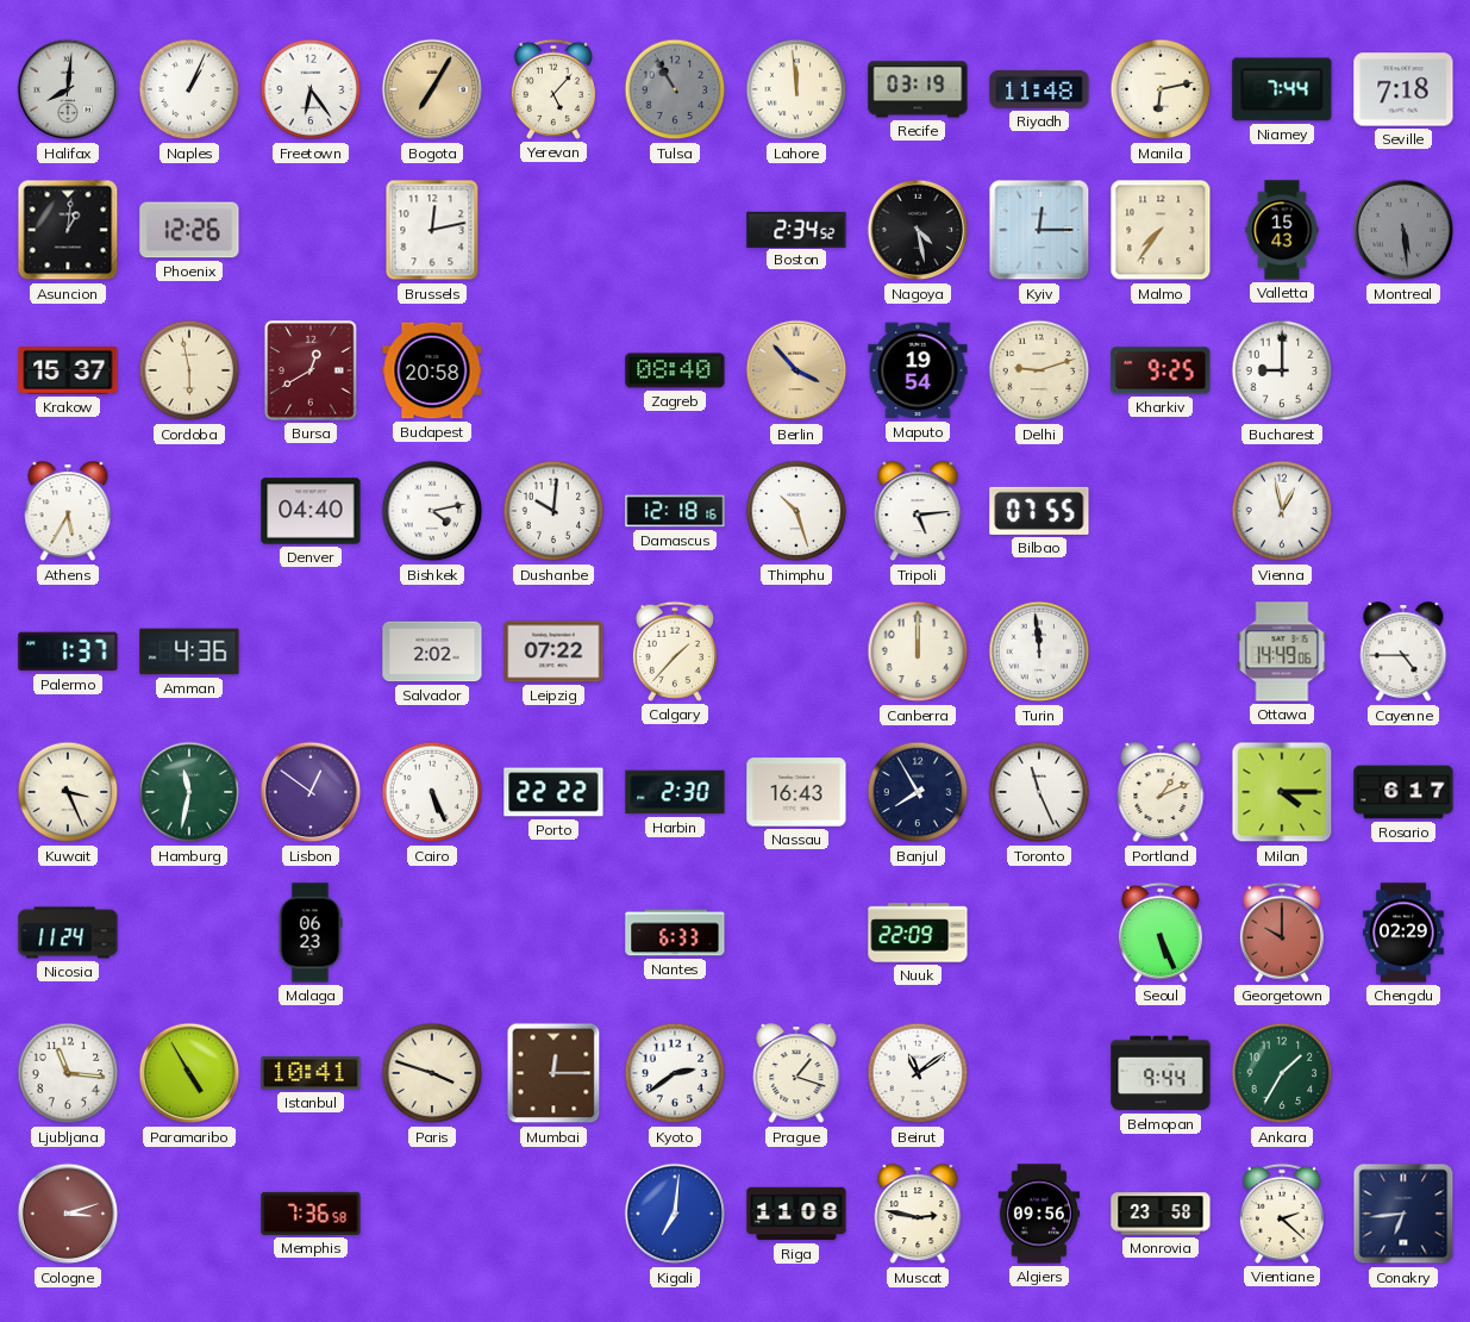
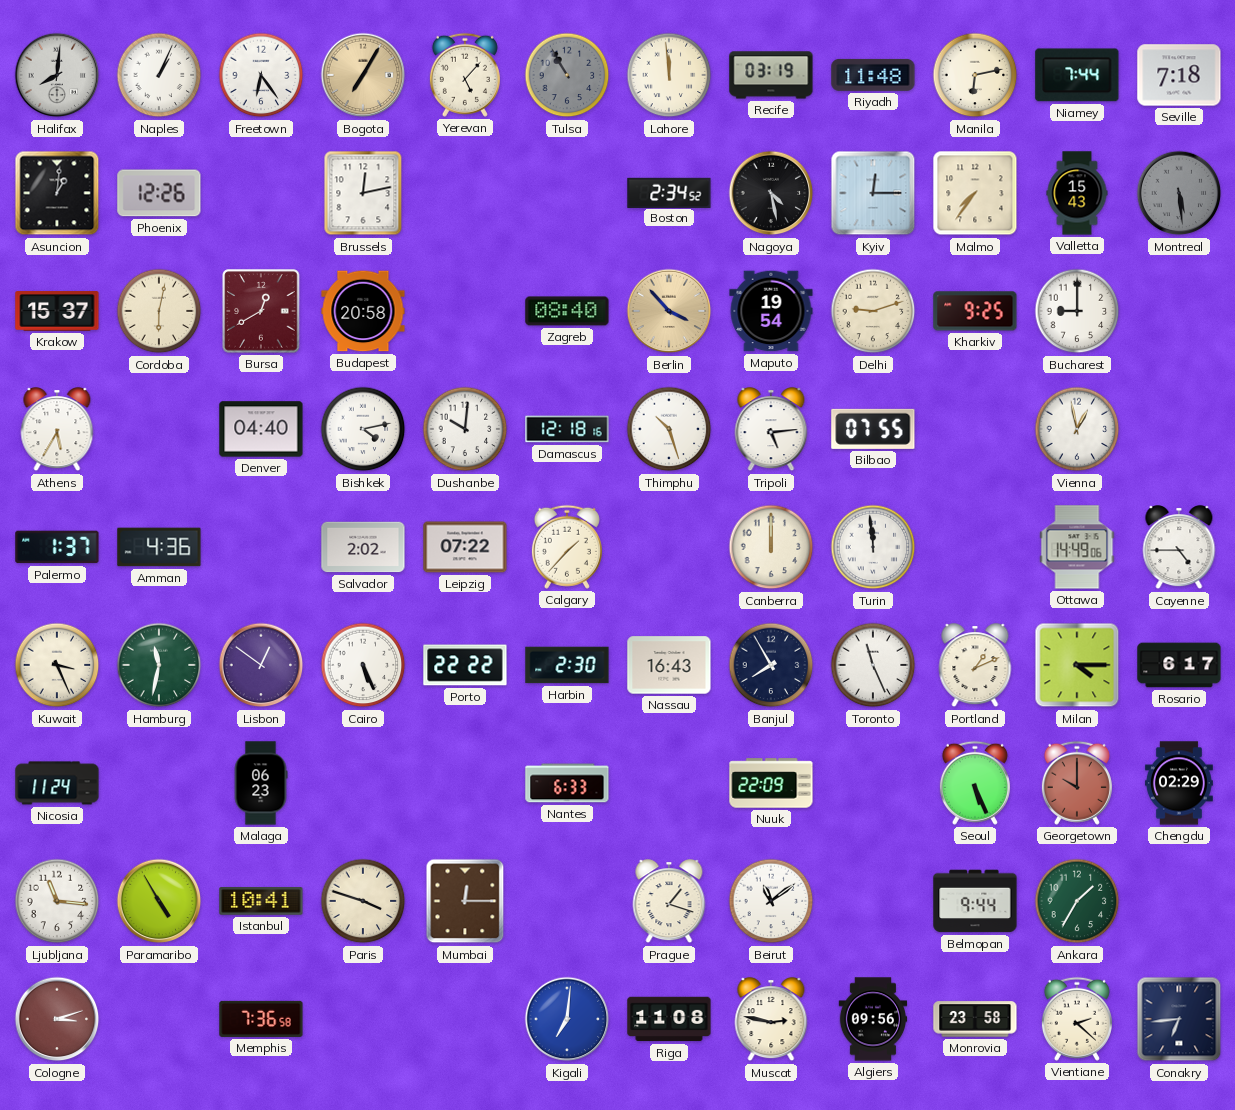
Cordoba: 5:58 -> 6:02 (159, 311)
Kyoto: 2:39 -> none (675, 1073)
